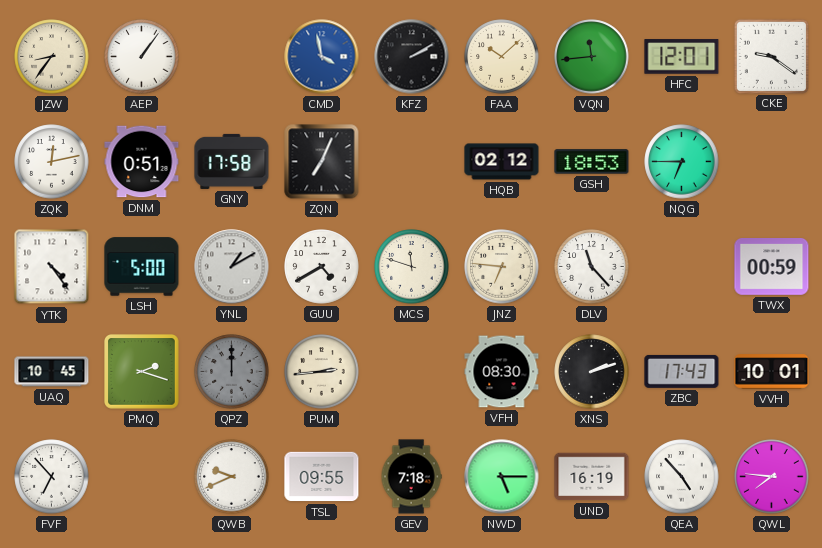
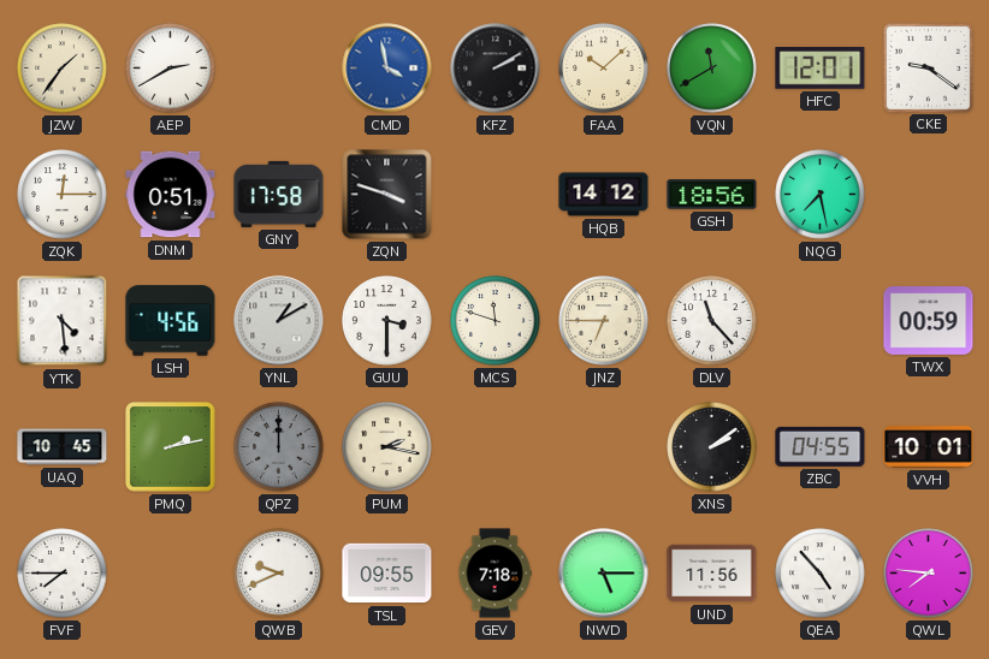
JZW: 8:36 -> 1:36 (63, 69)
AEP: 1:06 -> 2:40 (171, 69)
VQN: 11:44 -> 11:40 (712, 69)
ZQK: 12:13 -> 12:15 (63, 195)
ZQN: 7:04 -> 3:48 (387, 195)
HQB: 02:12 -> 14:12 (604, 195)
GSH: 18:53 -> 18:56 (712, 195)
NQG: 6:45 -> 7:28 (821, 195)
YTK: 4:24 -> 4:29 (63, 321)
LSH: 5:00 -> 4:56 (171, 321)
GUU: 4:40 -> 3:30 (387, 321)
JNZ: 6:46 -> 6:45 (604, 321)
PMQ: 2:18 -> 2:13 (171, 447)
PUM: 2:44 -> 2:17 (387, 447)
VFH: 08:30 -> none (502, 372)
XNS: 2:12 -> 2:09 (712, 447)
ZBC: 17:43 -> 04:55 (821, 446)
FVF: 6:53 -> 7:45 (63, 574)
UND: 16:19 -> 11:56 (712, 574)
